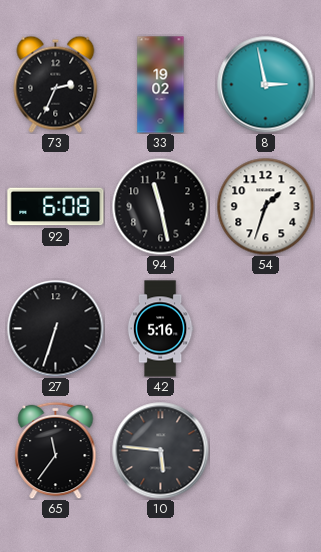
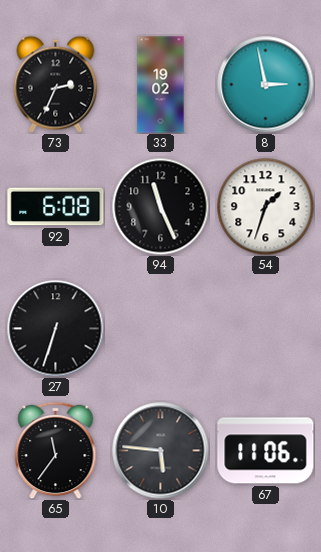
94: 11:28 -> 11:26 (160, 206)
42: 5:16 -> none (160, 329)
67: none -> 11:06 (266, 451)
